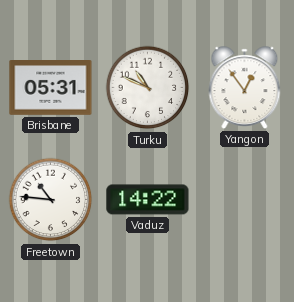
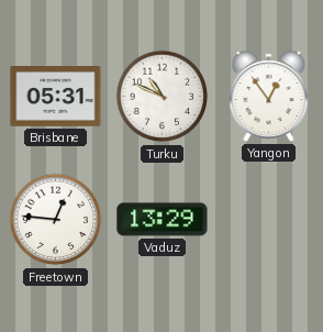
Freetown: 10:46 -> 12:46 (56, 220)
Vaduz: 14:22 -> 13:29 (163, 220)
